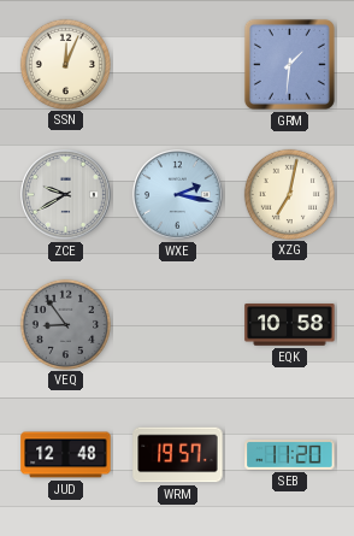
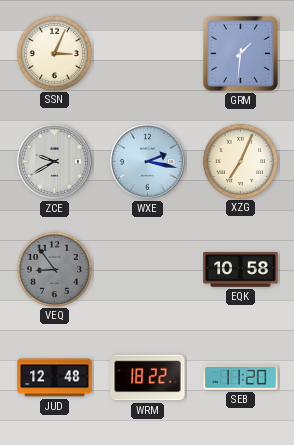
SSN: 12:04 -> 3:04 (54, 53)
XZG: 7:02 -> 7:04 (240, 161)
WRM: 19:57 -> 18:22 (148, 378)
